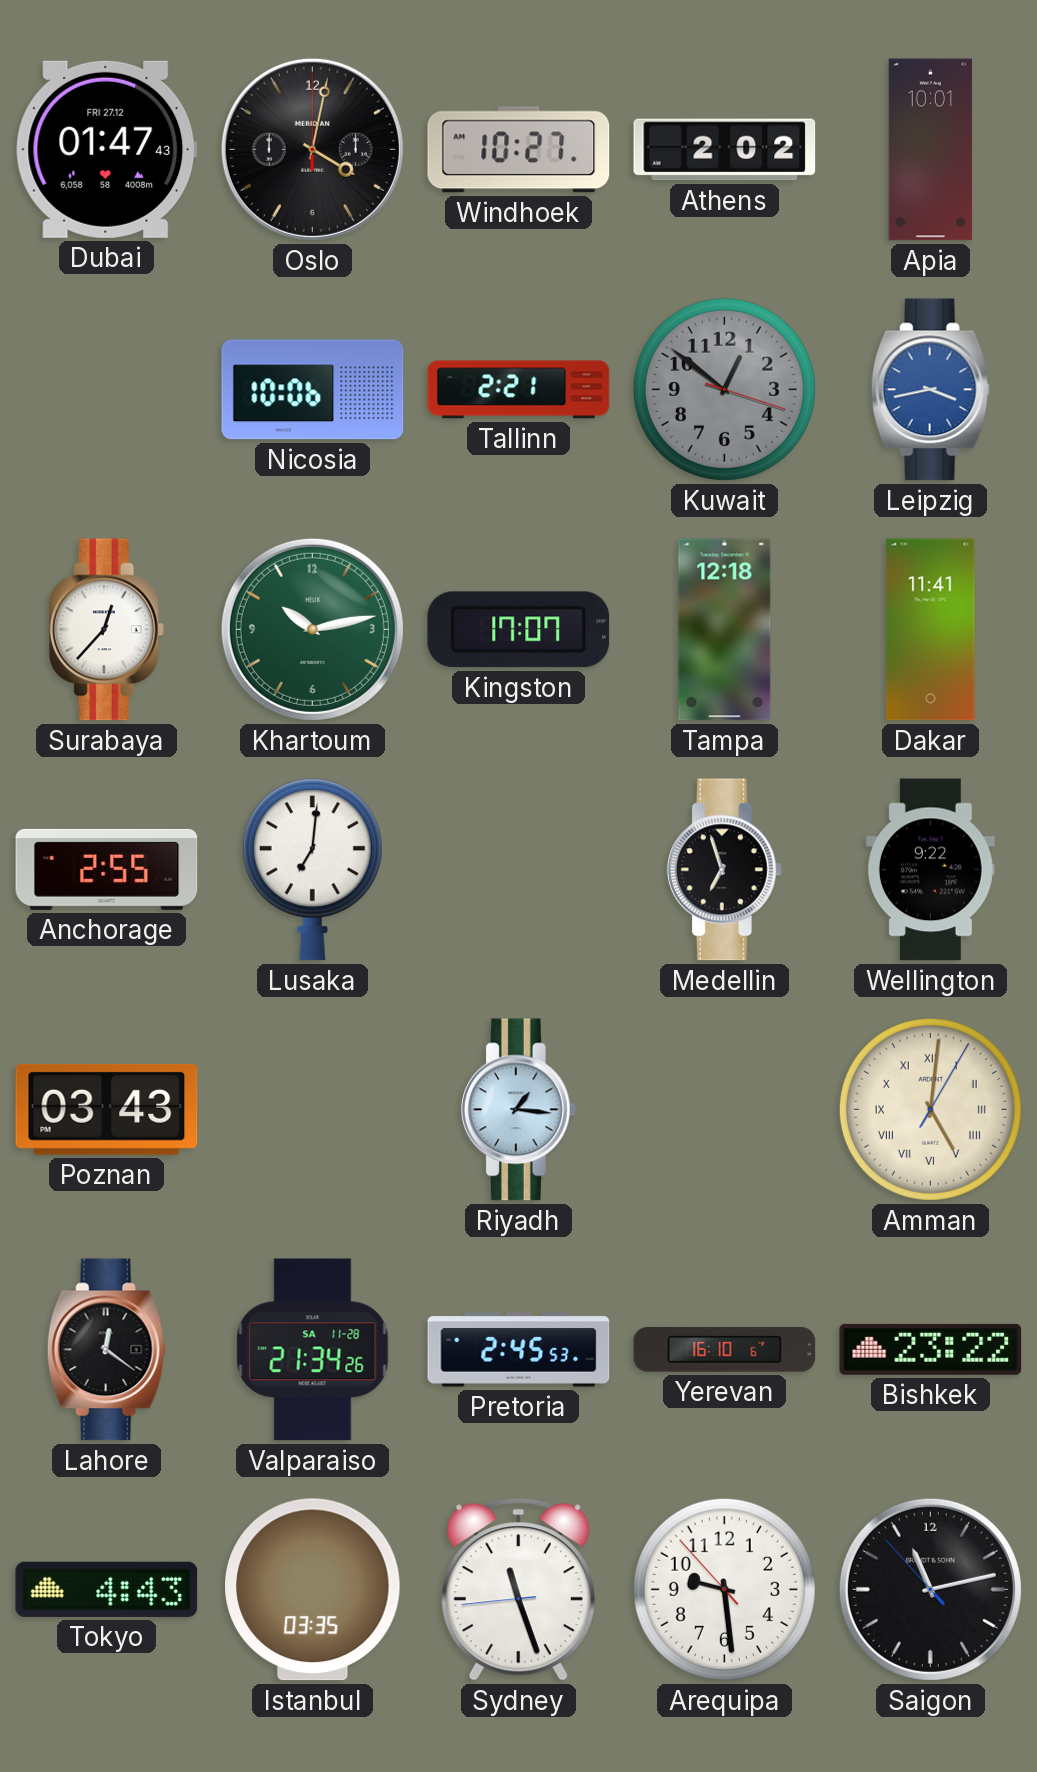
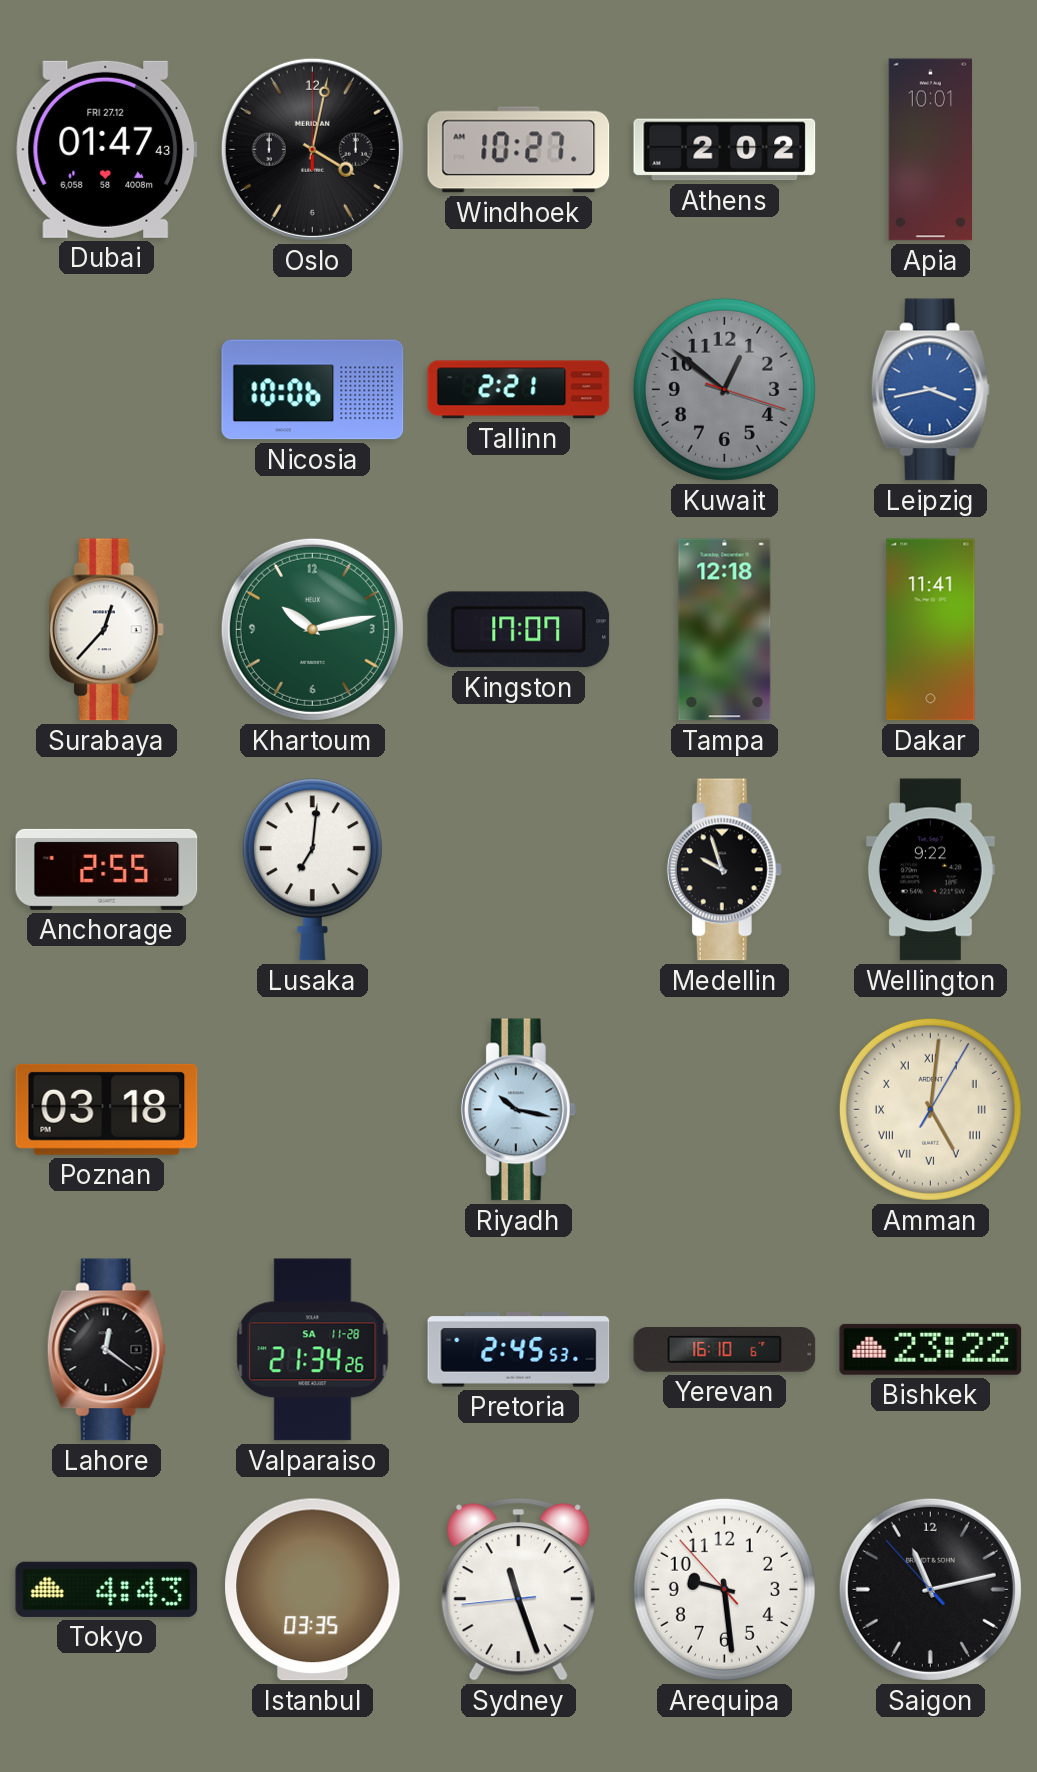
Medellin: 6:57 -> 9:57 (724, 870)
Poznan: 03:43 -> 03:18 (107, 1109)
Riyadh: 1:16 -> 10:17 (518, 1110)
